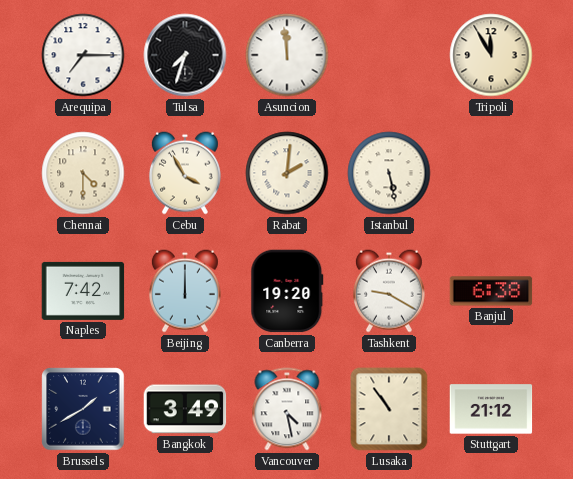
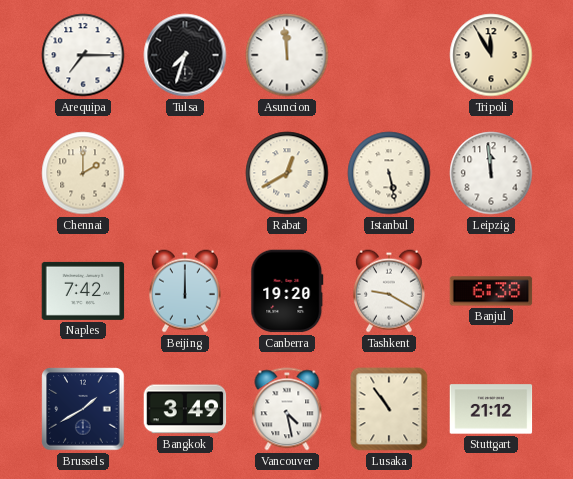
Chennai: 4:30 -> 2:00 (83, 173)
Cebu: 3:55 -> none (185, 173)
Rabat: 2:01 -> 12:40 (287, 173)
Leipzig: none -> 11:59 (491, 173)
